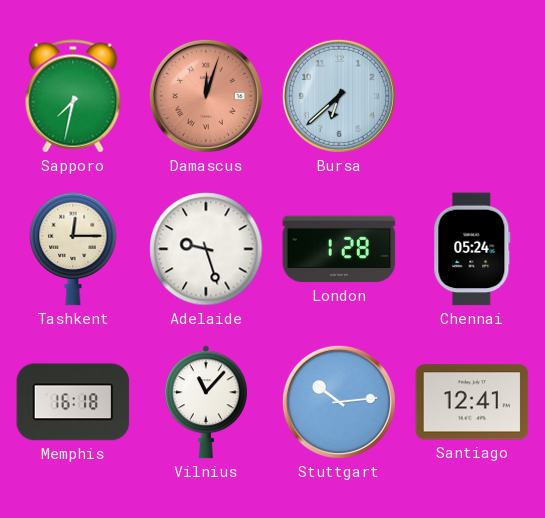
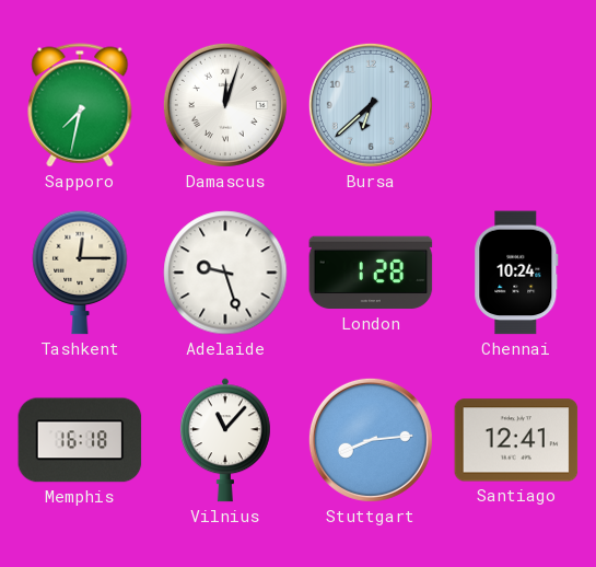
Damascus dial: salmon -> white (225, 105)
Chennai: 05:24 -> 10:24 (516, 273)
Stuttgart: 10:14 -> 8:14 (371, 440)
